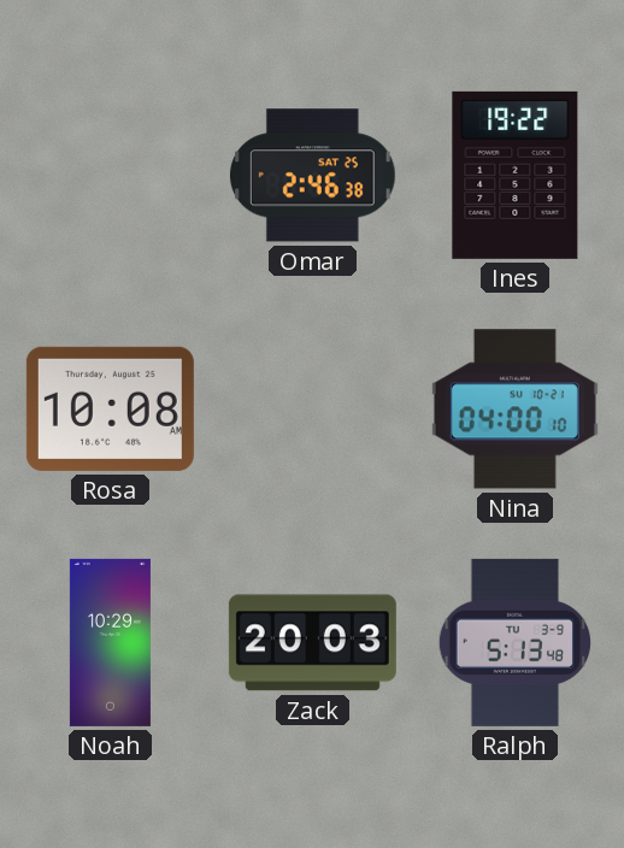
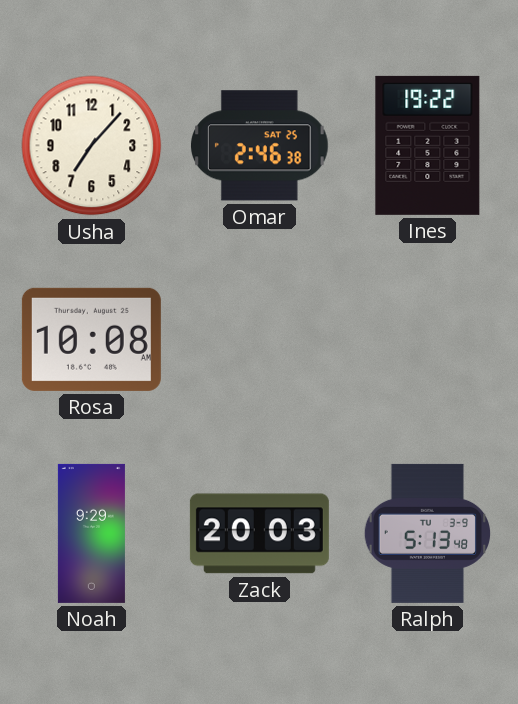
Usha: none -> 7:07 (92, 146)
Nina: 04:00 -> none (514, 410)
Noah: 10:29 -> 9:29 (91, 533)
